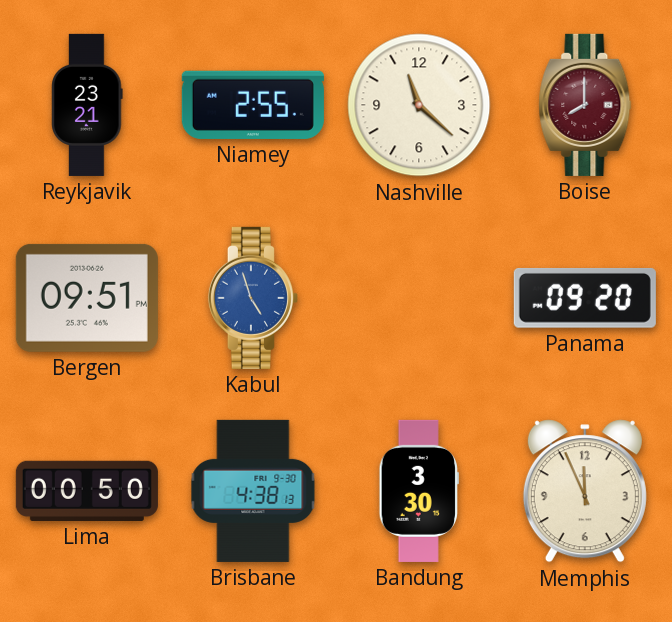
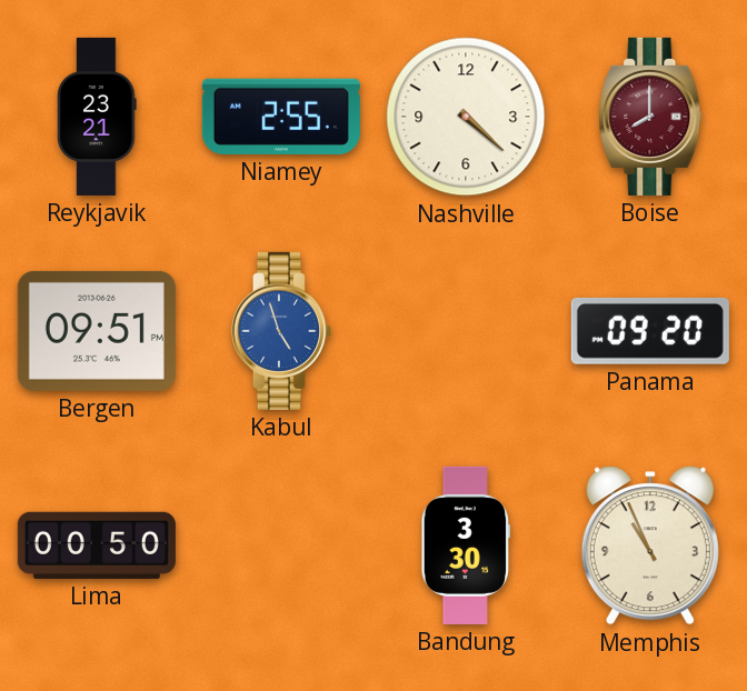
Nashville: 11:22 -> 4:22 (466, 117)
Brisbane: 4:38 -> none (253, 491)
Memphis: 11:56 -> 10:56 (650, 545)
